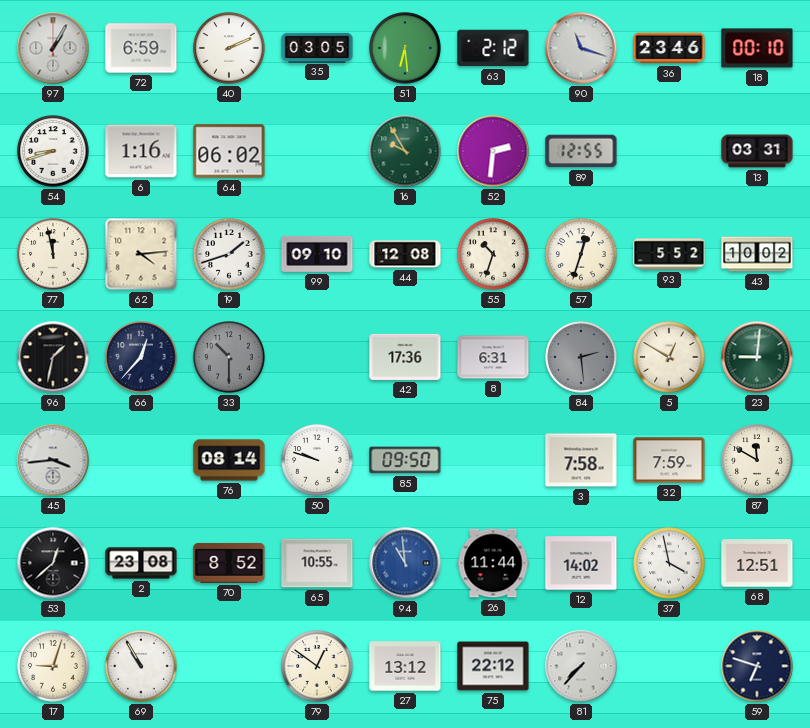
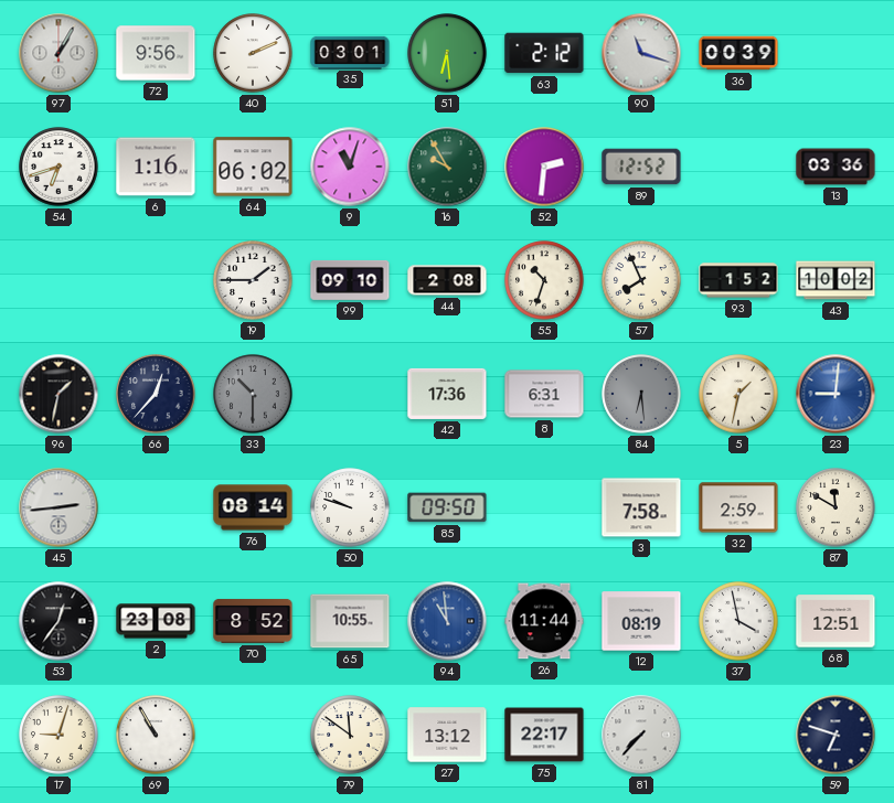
72: 6:59 -> 9:56 (156, 53)
35: 03:05 -> 03:01 (350, 52)
36: 23:46 -> 00:39 (738, 53)
18: 00:10 -> none (757, 48)
54: 8:42 -> 6:42 (58, 167)
9: none -> 11:03 (350, 167)
89: 12:55 -> 12:52 (641, 167)
13: 03:31 -> 03:36 (836, 167)
77: 11:58 -> none (53, 254)
62: 4:14 -> none (141, 254)
19: 1:42 -> 1:45 (253, 280)
44: 12:08 -> 2:08 (447, 280)
57: 12:33 -> 7:56 (641, 280)
93: 5:52 -> 1:52 (738, 280)
84: 2:29 -> 6:29 (641, 394)
5: 12:50 -> 1:32 (738, 394)
23 dial: green -> blue (836, 394)
45: 3:44 -> 2:44 (58, 507)
32: 7:59 -> 2:59 (738, 507)
53: 12:38 -> 12:36 (58, 621)
12: 14:02 -> 08:19 (641, 621)
79: 12:51 -> 11:51 (350, 735)
75: 22:12 -> 22:17 (544, 735)
